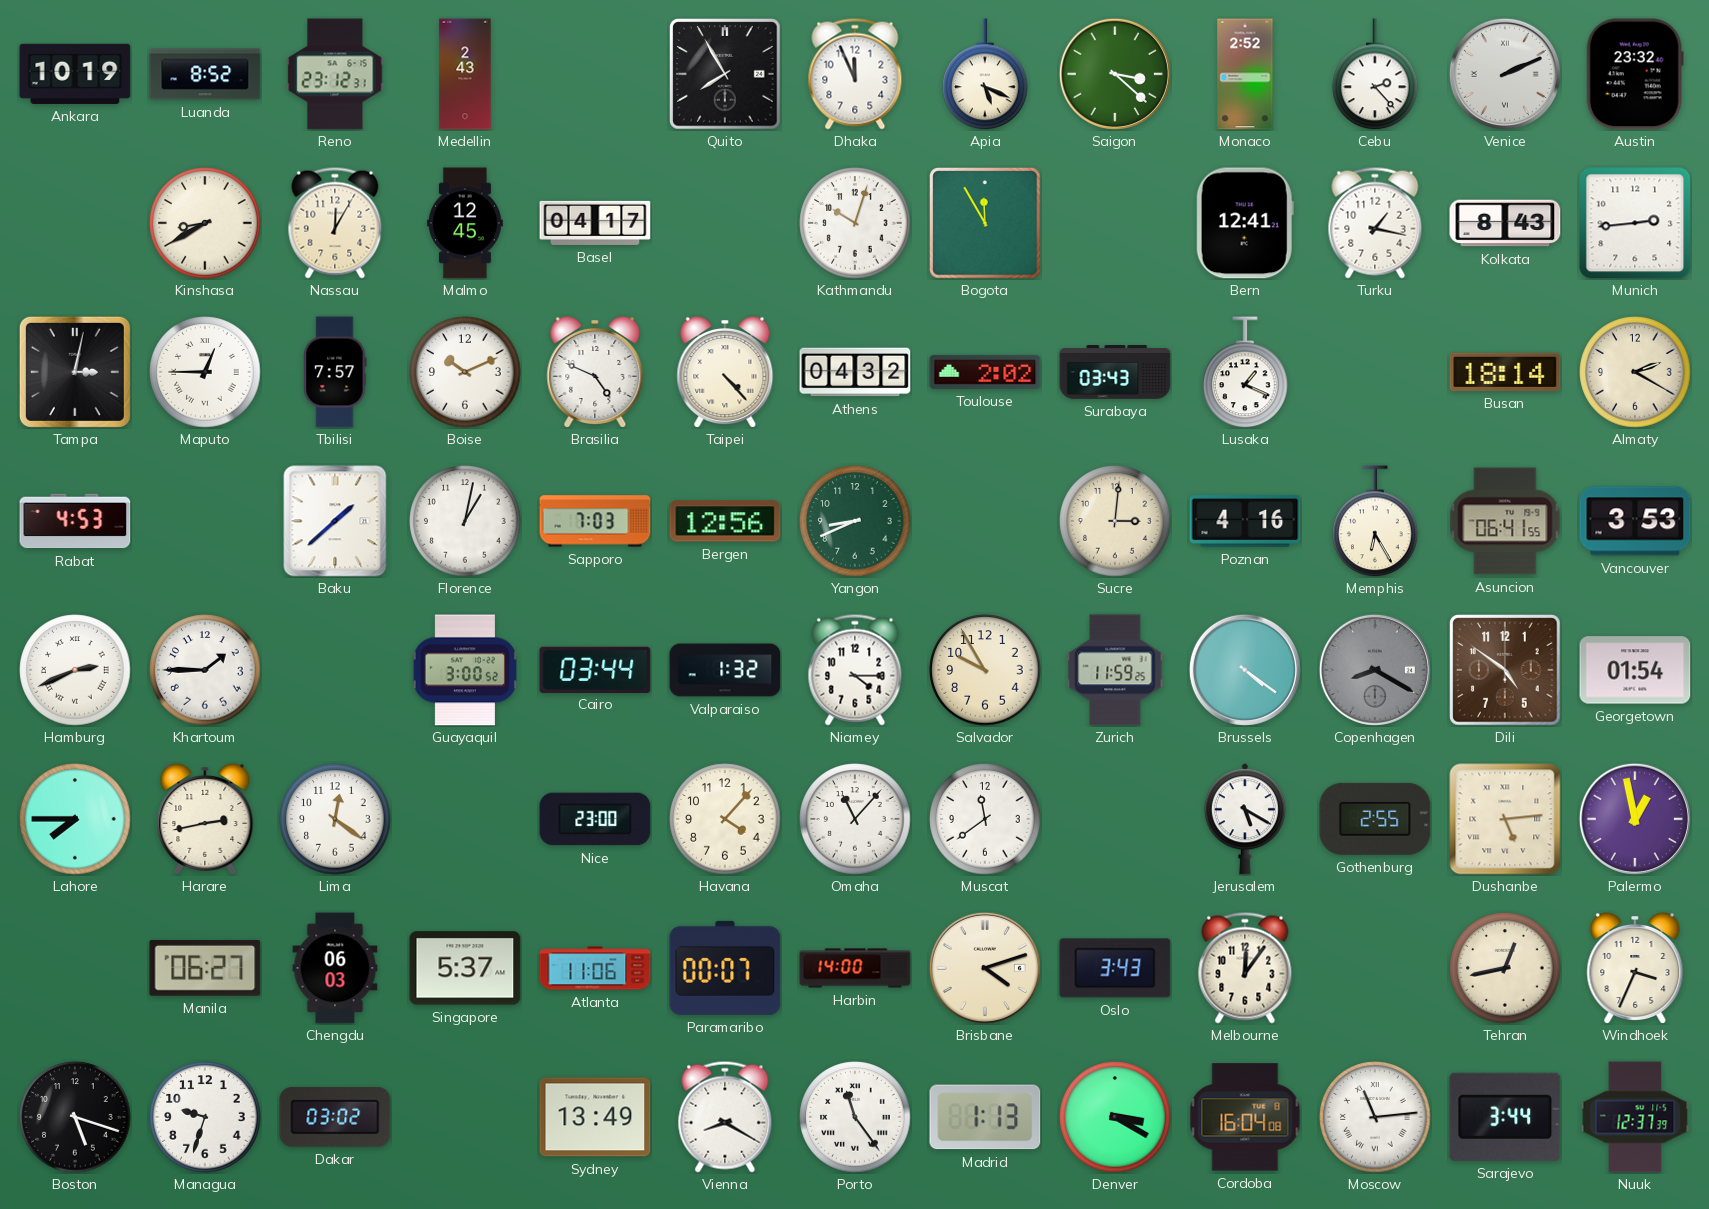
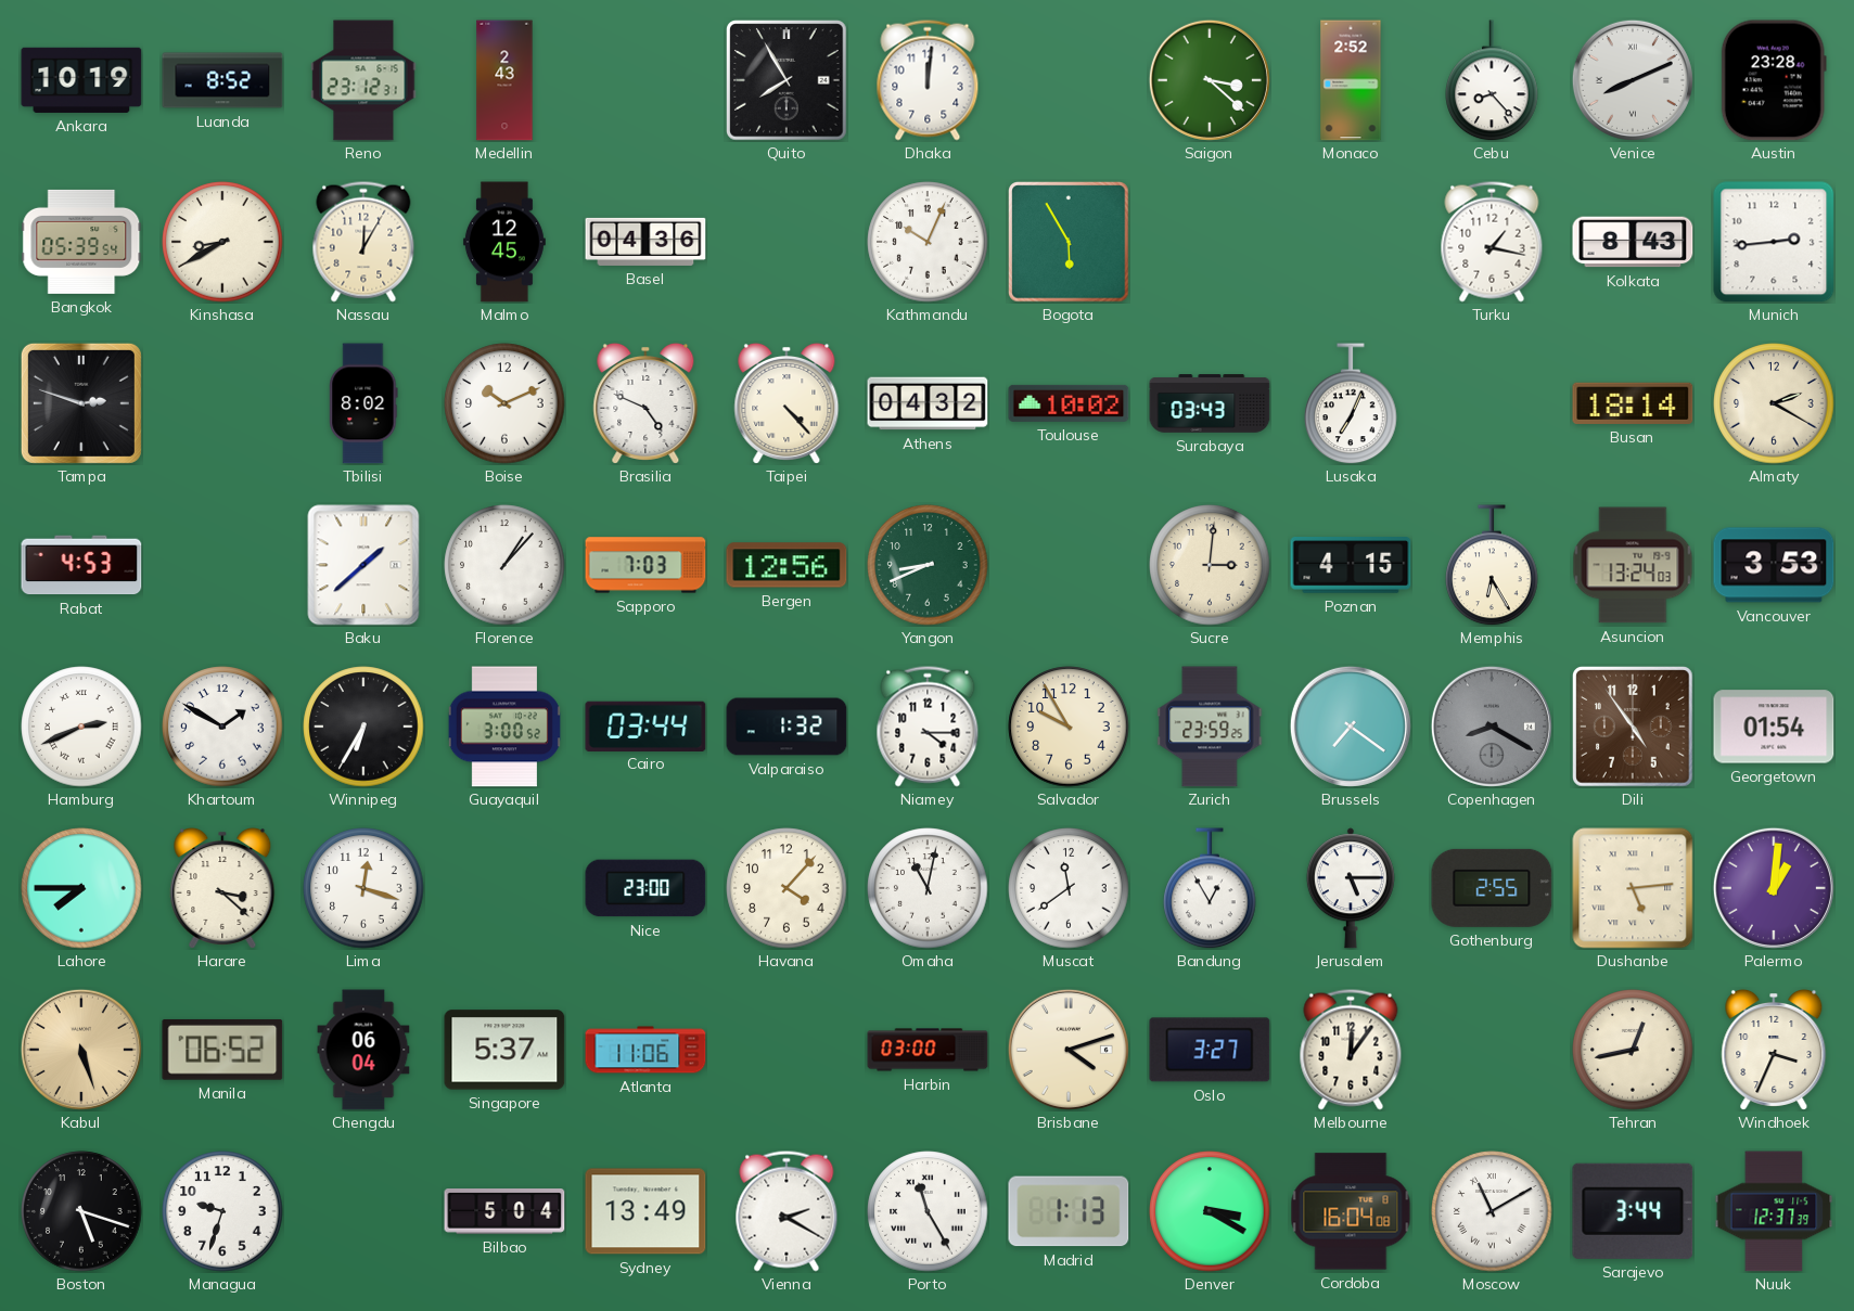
Dhaka: 11:56 -> 12:01 (928, 80)
Apia: 5:19 -> none (985, 74)
Cebu: 2:23 -> 8:23 (1492, 80)
Venice: 2:11 -> 8:11 (1633, 80)
Austin: 23:32 -> 23:28 (1774, 80)
Bangkok: none -> 05:39 (81, 242)
Basel: 04:17 -> 04:36 (645, 242)
Kathmandu: 10:03 -> 10:04 (928, 242)
Bogota: 11:55 -> 5:55 (1069, 242)
Bern: 12:41 -> none (1245, 223)
Tampa: 3:02 -> 2:48 (81, 403)
Maputo: 12:45 -> none (205, 372)
Tbilisi: 7:57 -> 8:02 (363, 403)
Toulouse: 2:02 -> 10:02 (1069, 403)
Lusaka: 1:19 -> 7:04 (1351, 403)
Florence: 1:02 -> 1:07 (504, 565)
Poznan: 4:16 -> 4:15 (1351, 566)
Asuncion: 06:41 -> 13:24 (1633, 565)
Khartoum: 1:45 -> 1:50 (222, 727)
Winnipeg: none -> 6:35 (363, 727)
Zurich: 11:59 -> 23:59 (1210, 727)
Brussels: 4:21 -> 7:21 (1351, 727)
Dili: 4:51 -> 4:54 (1633, 727)
Harare: 2:43 -> 3:22 (222, 888)
Lima: 12:21 -> 12:18 (363, 888)
Omaha: 11:07 -> 11:02 (928, 888)
Bandung: none -> 12:55 (1210, 888)
Jerusalem: 5:20 -> 5:15 (1351, 888)
Palermo: 12:58 -> 1:01 (1774, 888)
Kabul: none -> 5:27 (81, 1050)
Manila: 06:27 -> 06:52 (222, 1050)
Chengdu: 06:03 -> 06:04 (363, 1050)
Paramaribo: 00:07 -> none (725, 968)
Harbin: 14:00 -> 03:00 (928, 1050)
Oslo: 3:43 -> 3:27 (1210, 1050)
Dakar: 03:02 -> none (335, 1117)
Bilbao: none -> 5:04 (504, 1211)
Vienna: 8:20 -> 2:20 (787, 1211)
Porto: 11:24 -> 11:25 (928, 1211)
Moscow: 11:14 -> 11:10 (1492, 1211)
